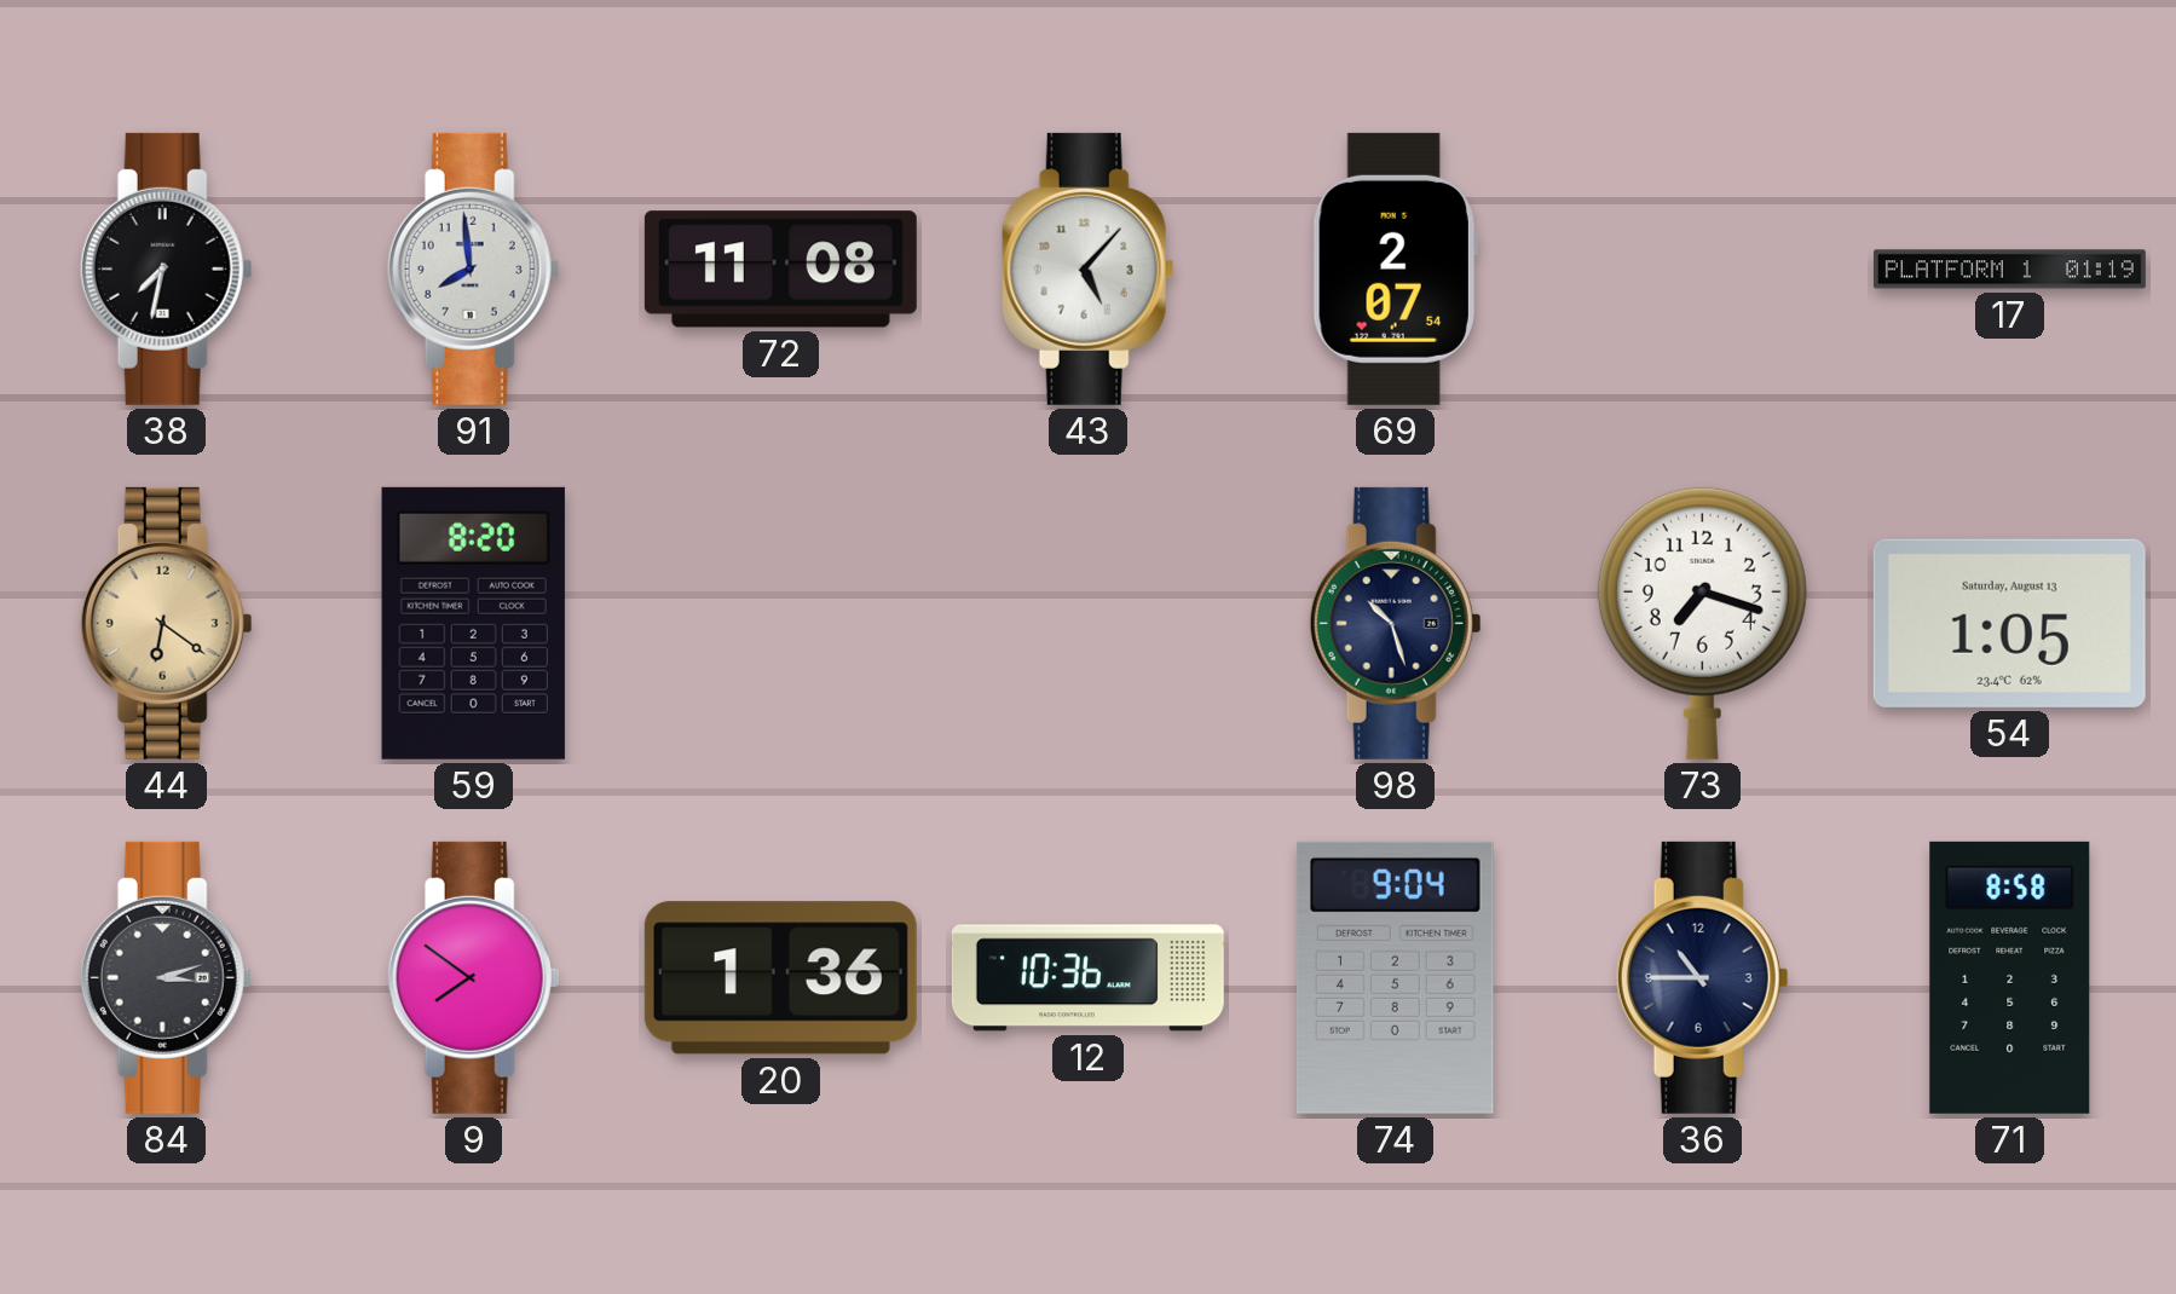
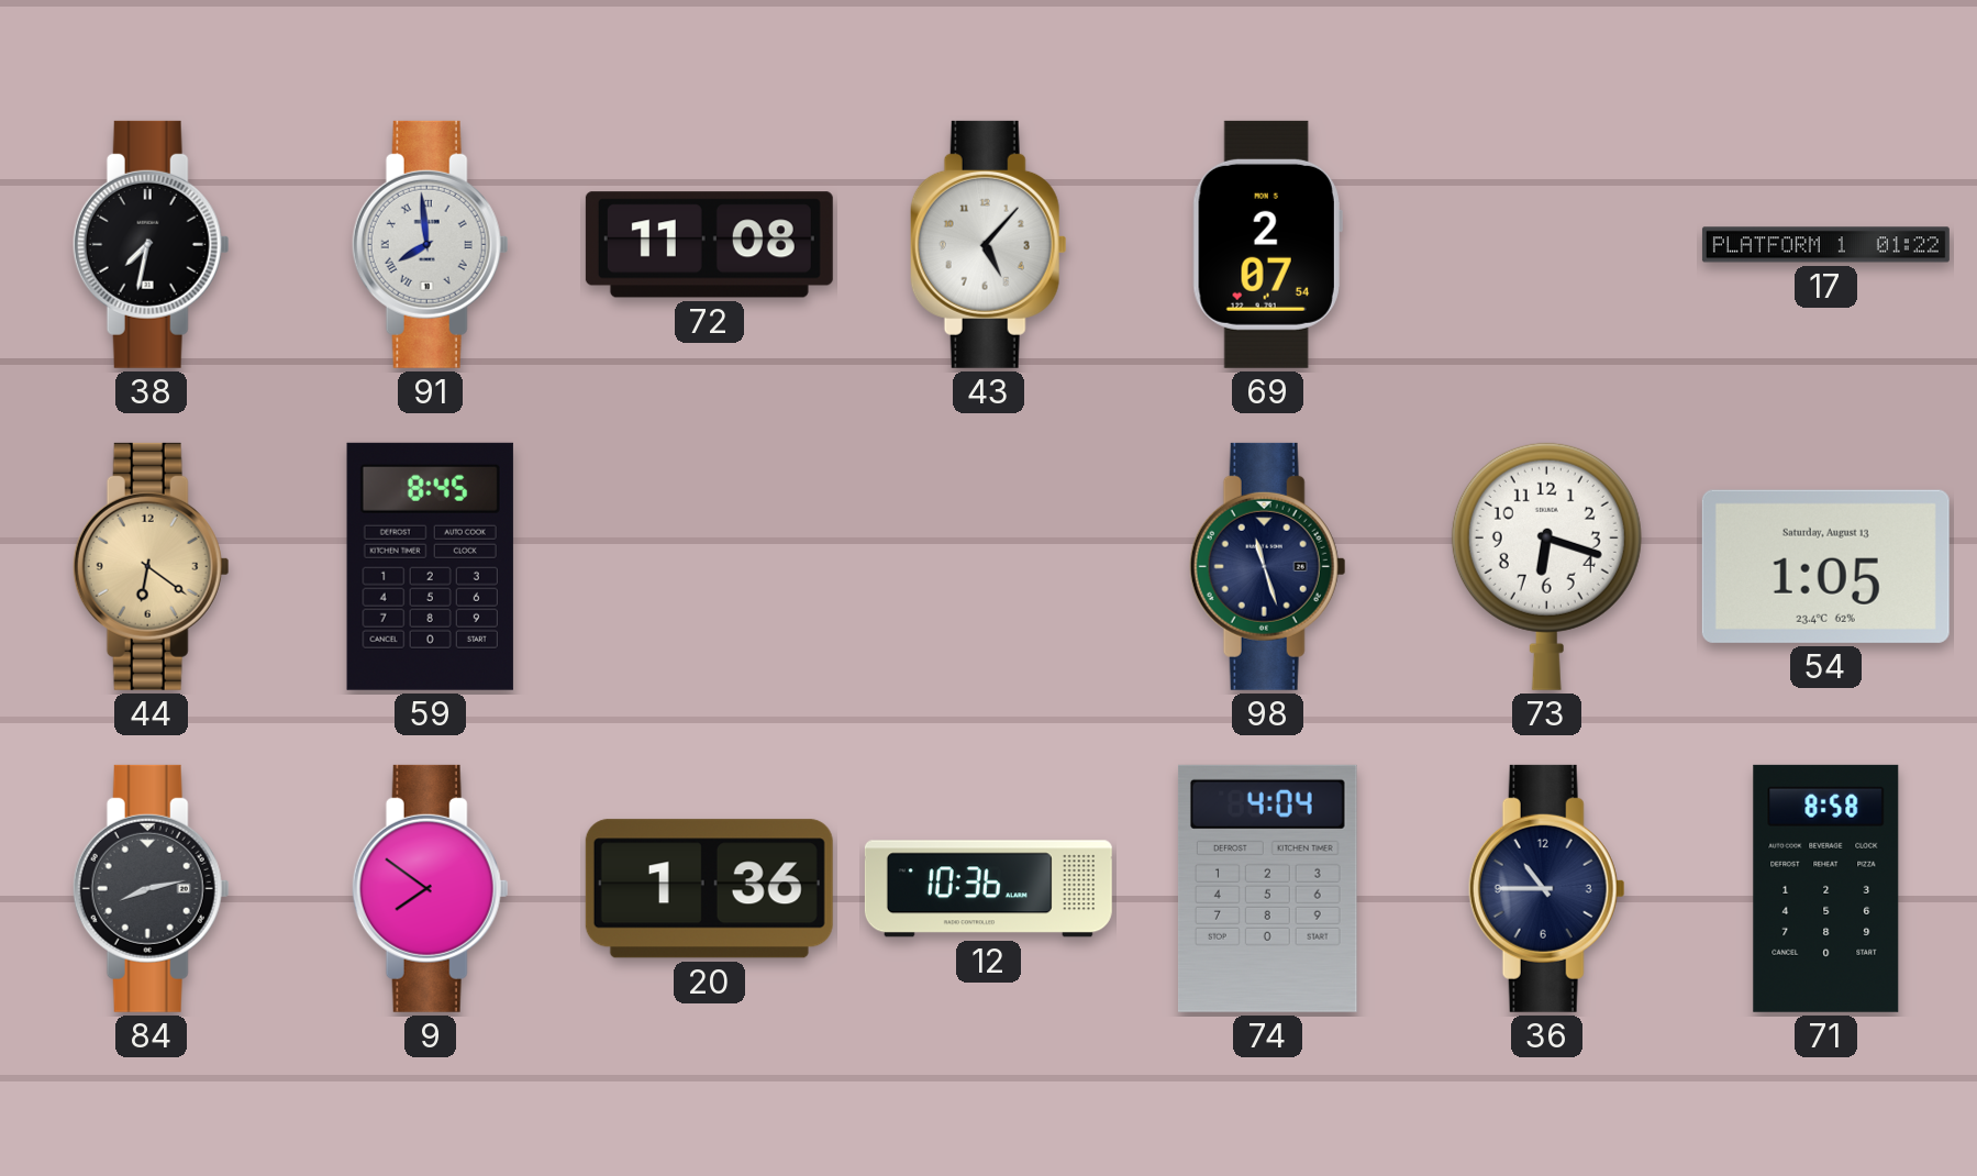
91 numerals: Arabic -> Roman (430, 244)
17: 01:19 -> 01:22 (1825, 245)
59: 8:20 -> 8:45 (430, 566)
98: 10:27 -> 11:27 (1267, 566)
73: 7:18 -> 6:18 (1546, 566)
84: 3:12 -> 8:13 (151, 888)
74: 9:04 -> 4:04 (1267, 888)
